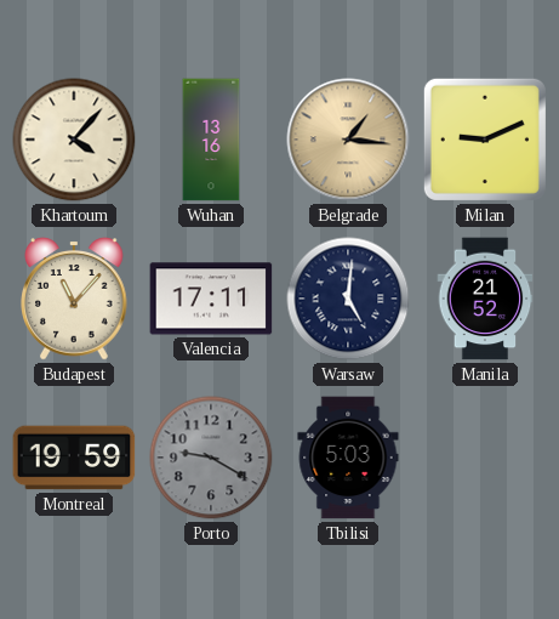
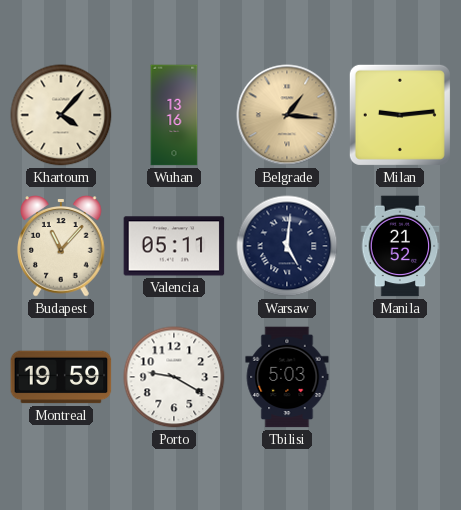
Milan: 9:11 -> 9:14 (400, 115)
Valencia: 17:11 -> 05:11 (174, 246)
Porto dial: grey -> white (174, 377)
